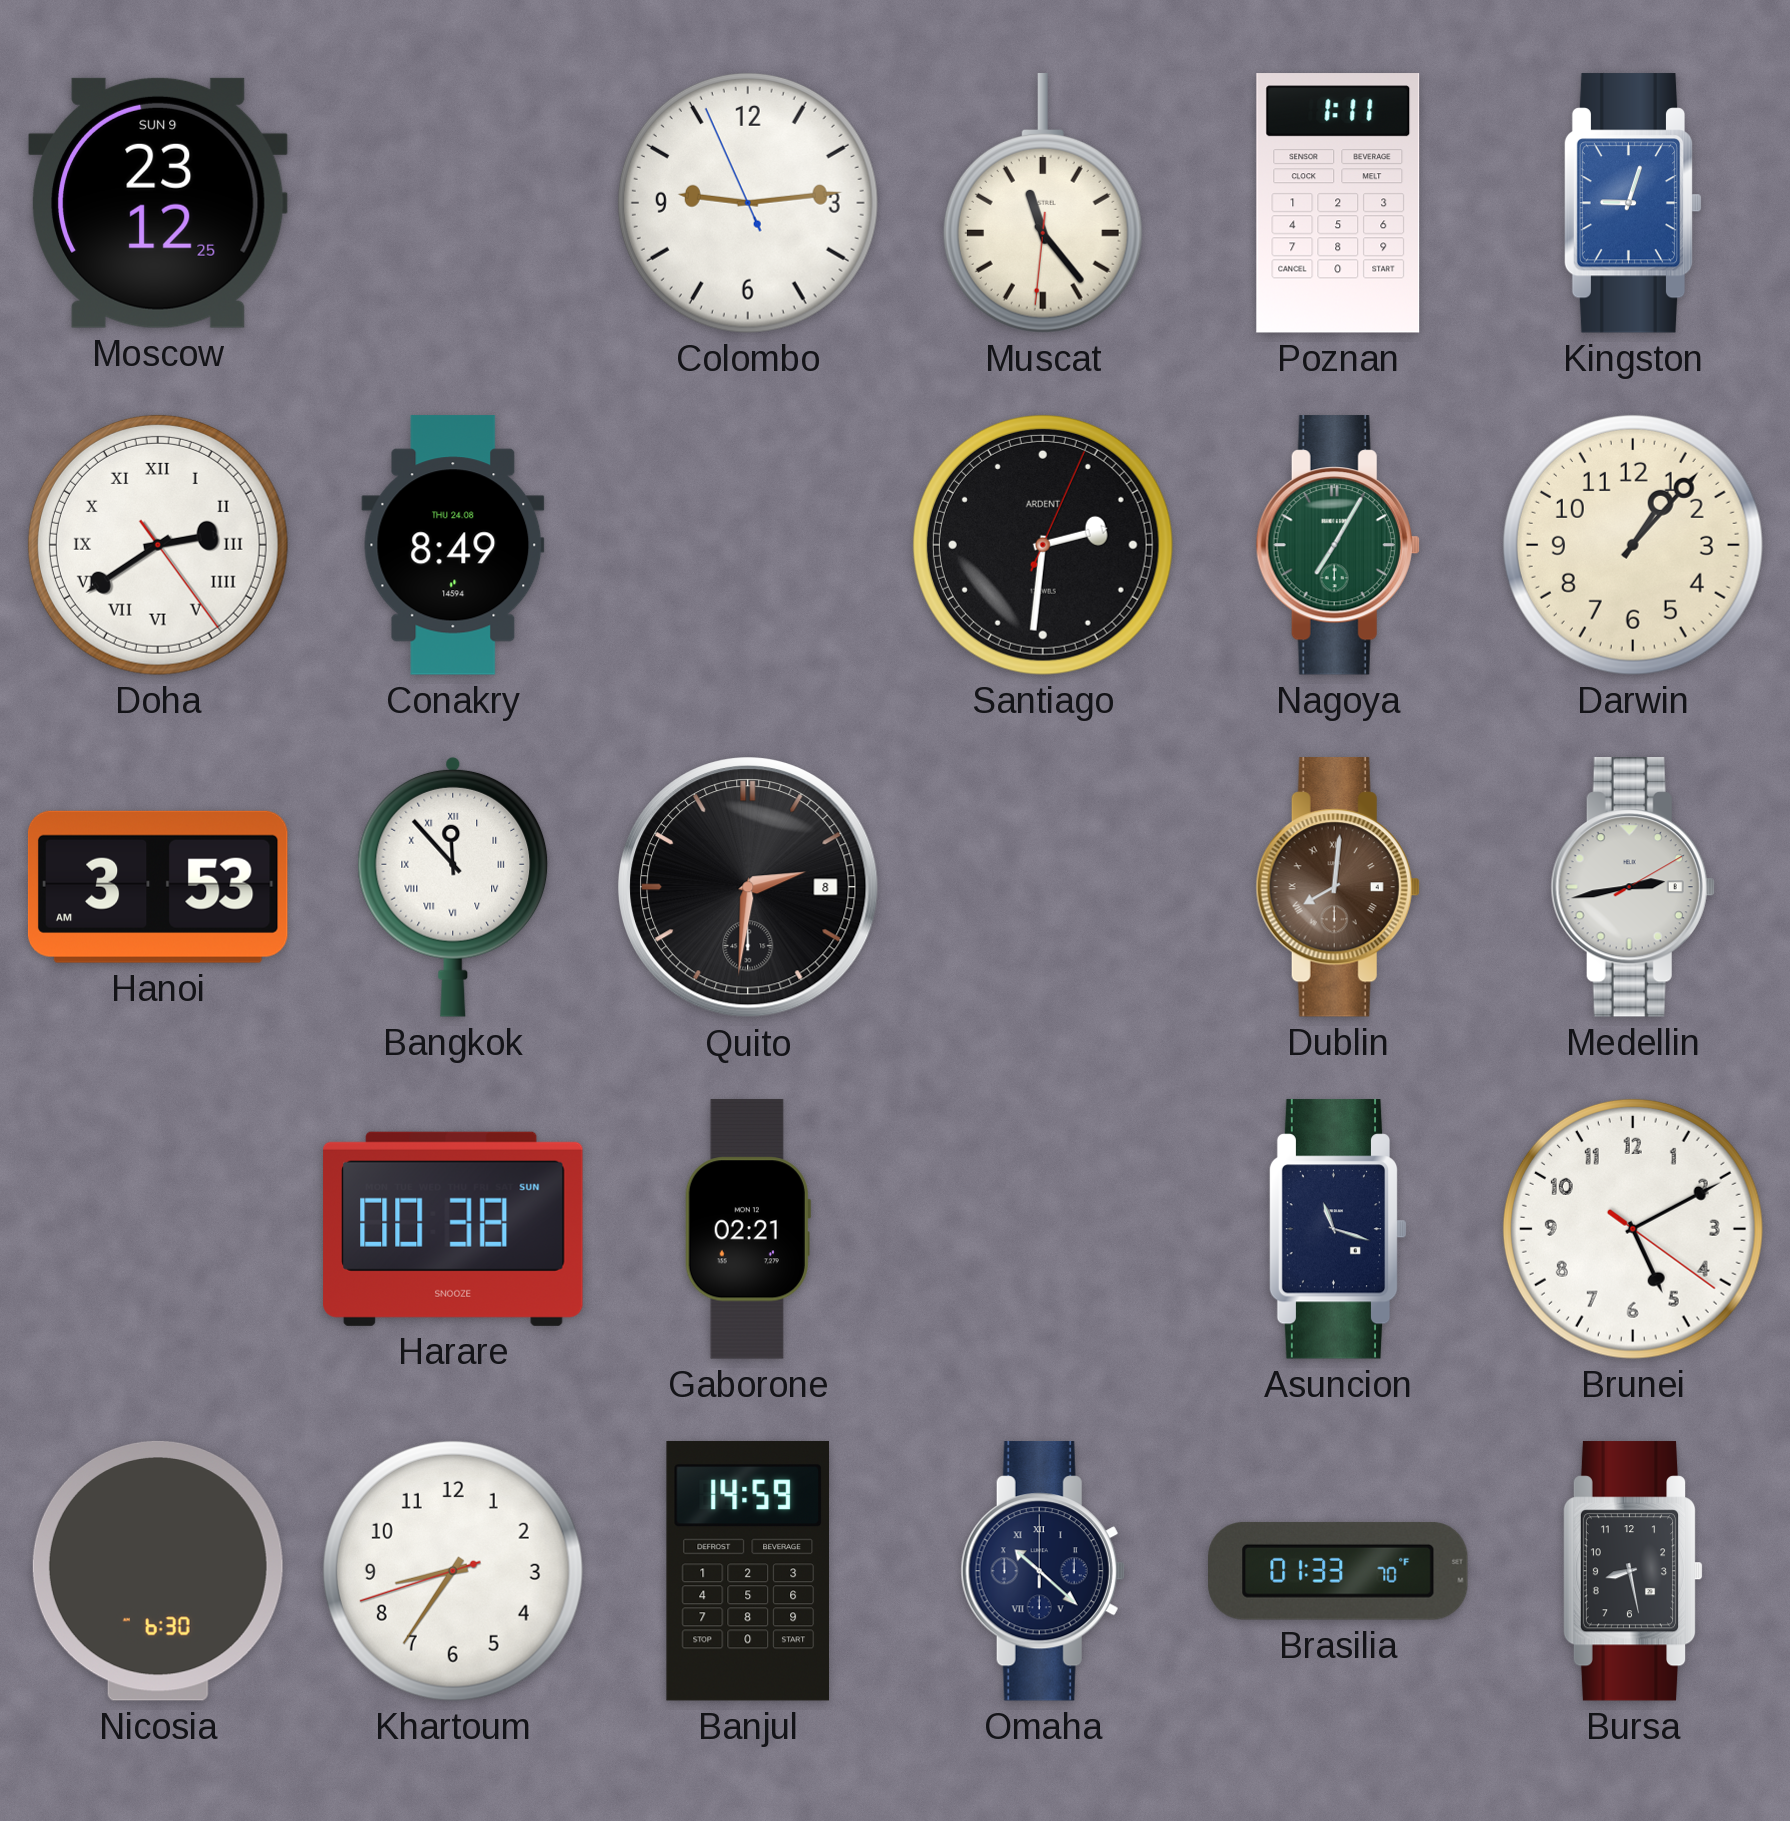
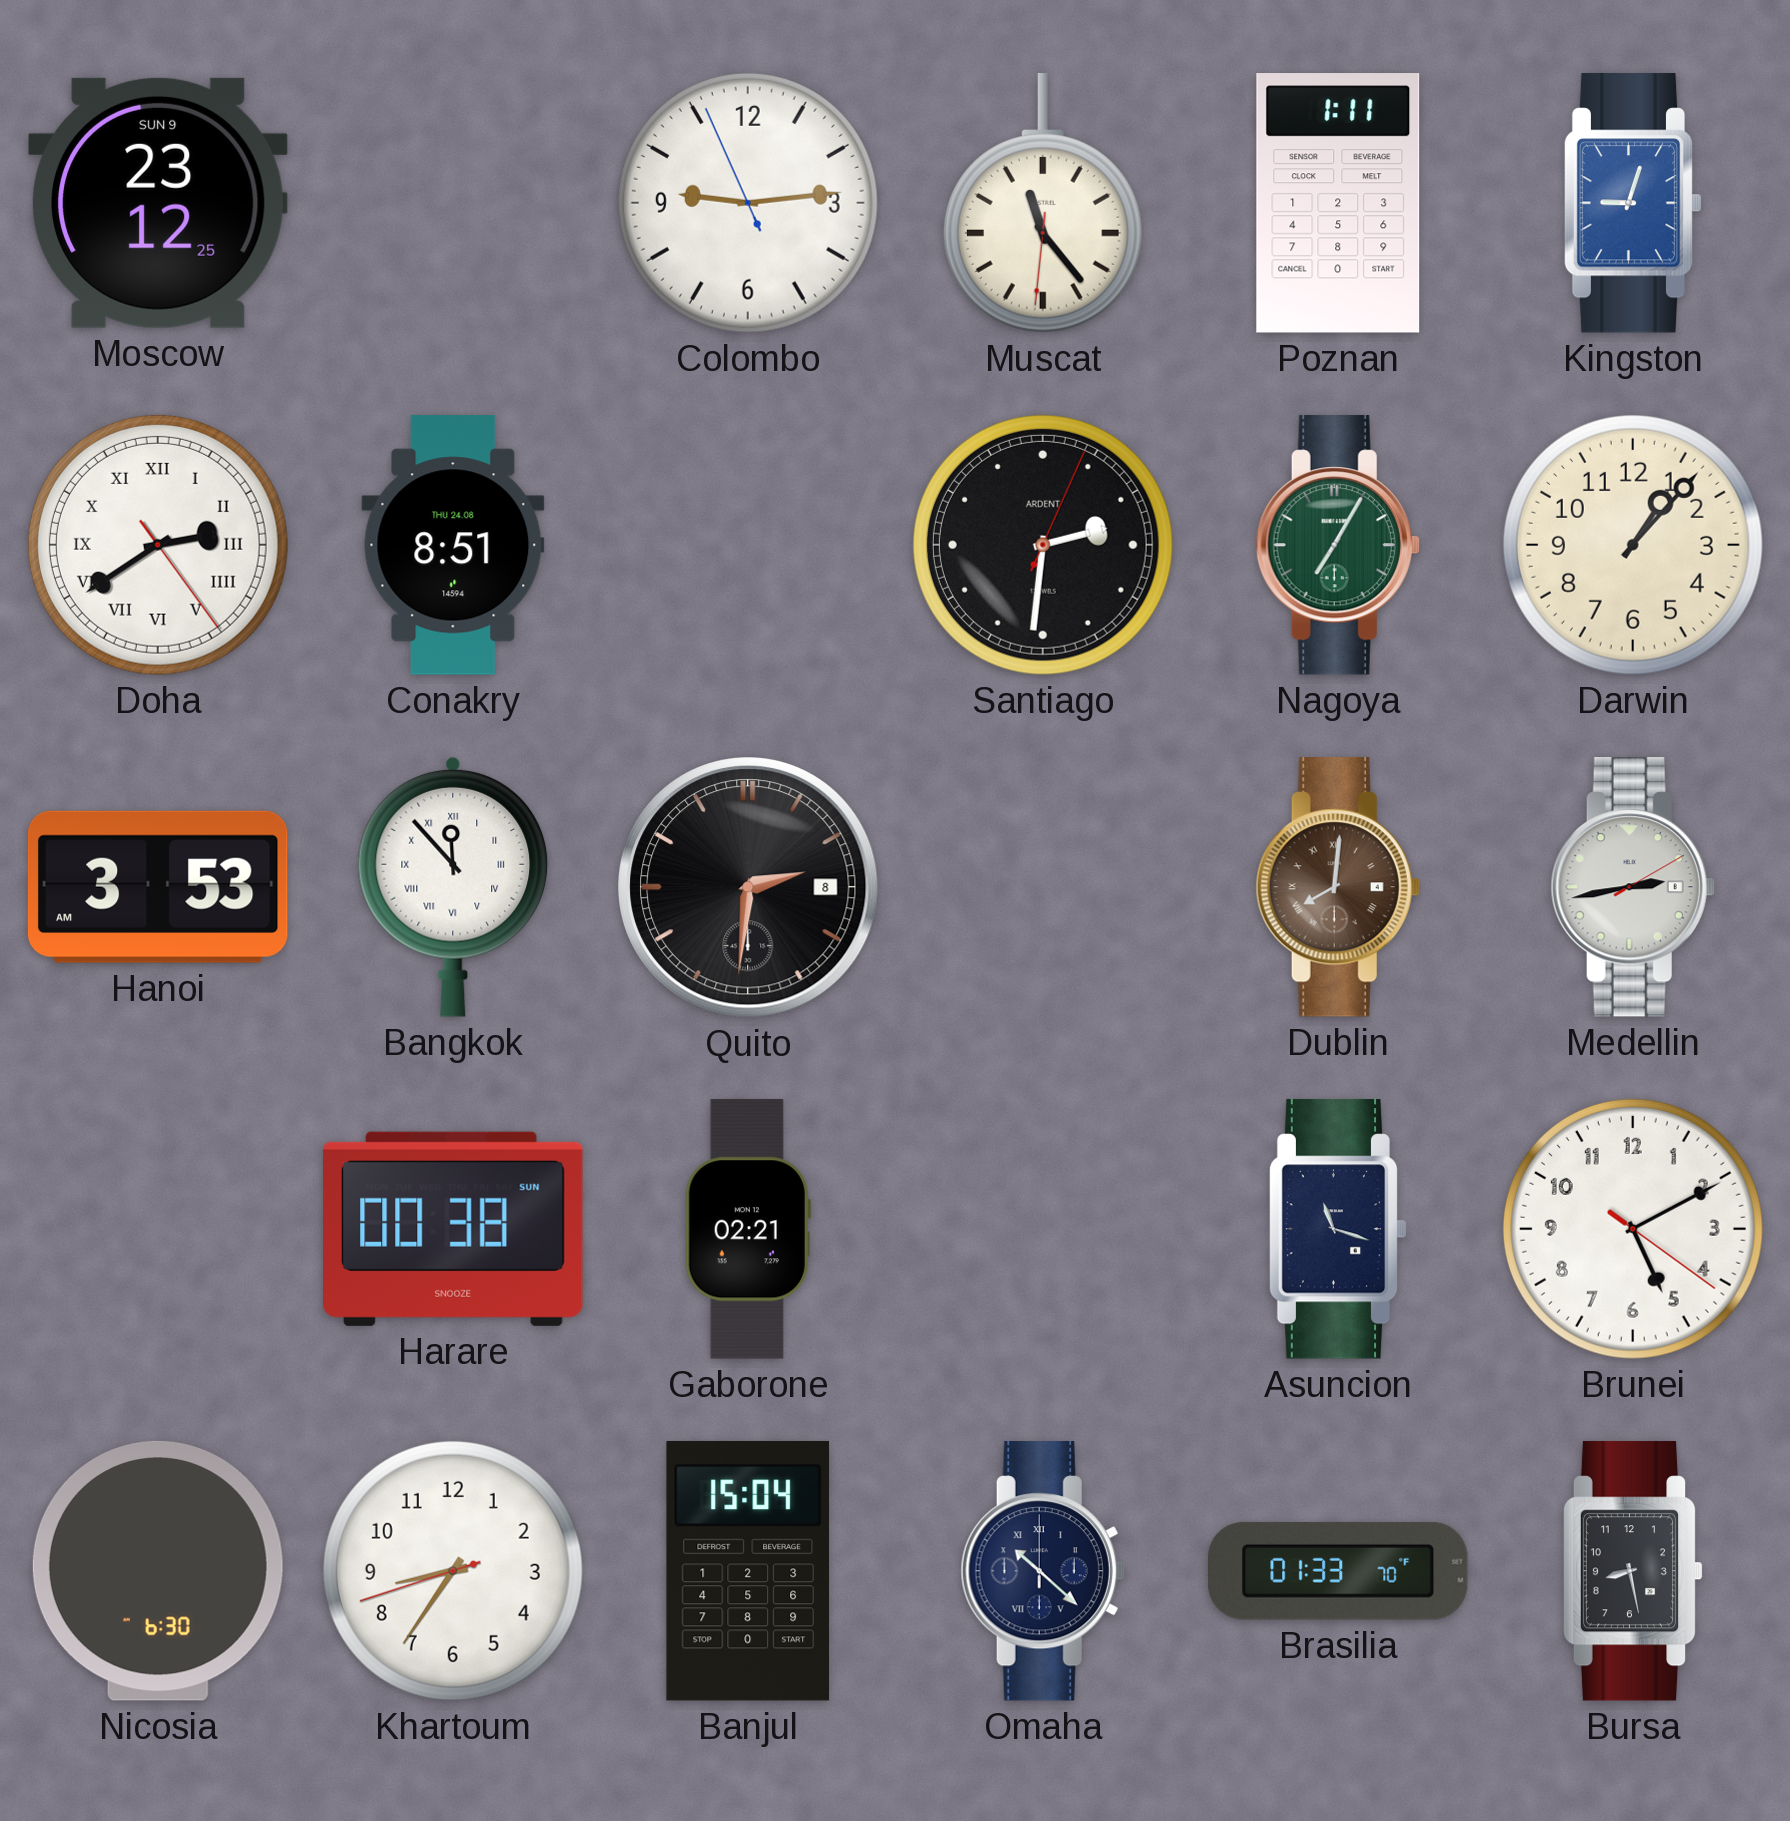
Conakry: 8:49 -> 8:51 (453, 545)
Banjul: 14:59 -> 15:04 (747, 1571)
